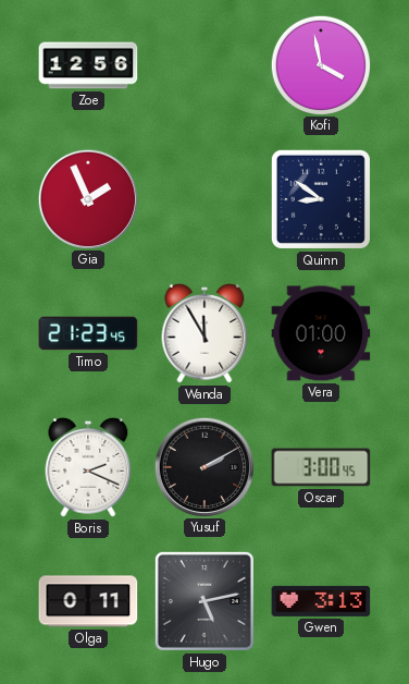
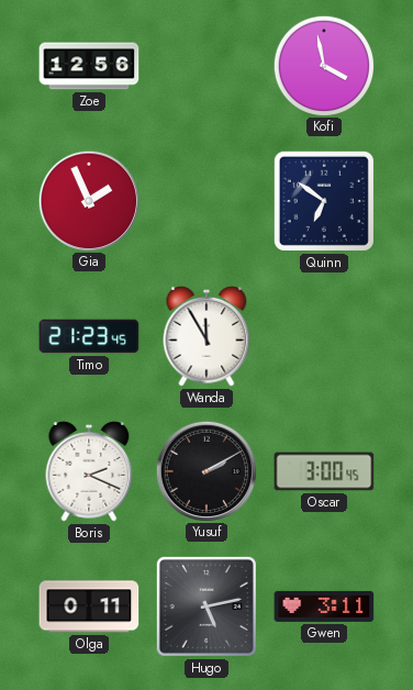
Quinn: 8:51 -> 6:51 (324, 201)
Vera: 01:00 -> none (321, 333)
Gwen: 3:13 -> 3:11 (324, 606)
